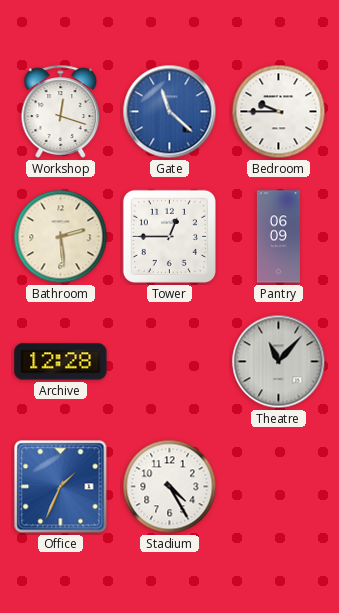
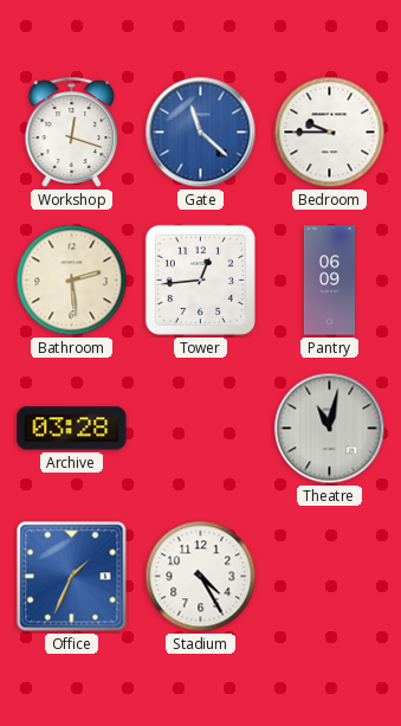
Tower: 12:45 -> 12:44 (200, 280)
Archive: 12:28 -> 03:28 (72, 429)
Theatre: 11:07 -> 11:02 (330, 429)
